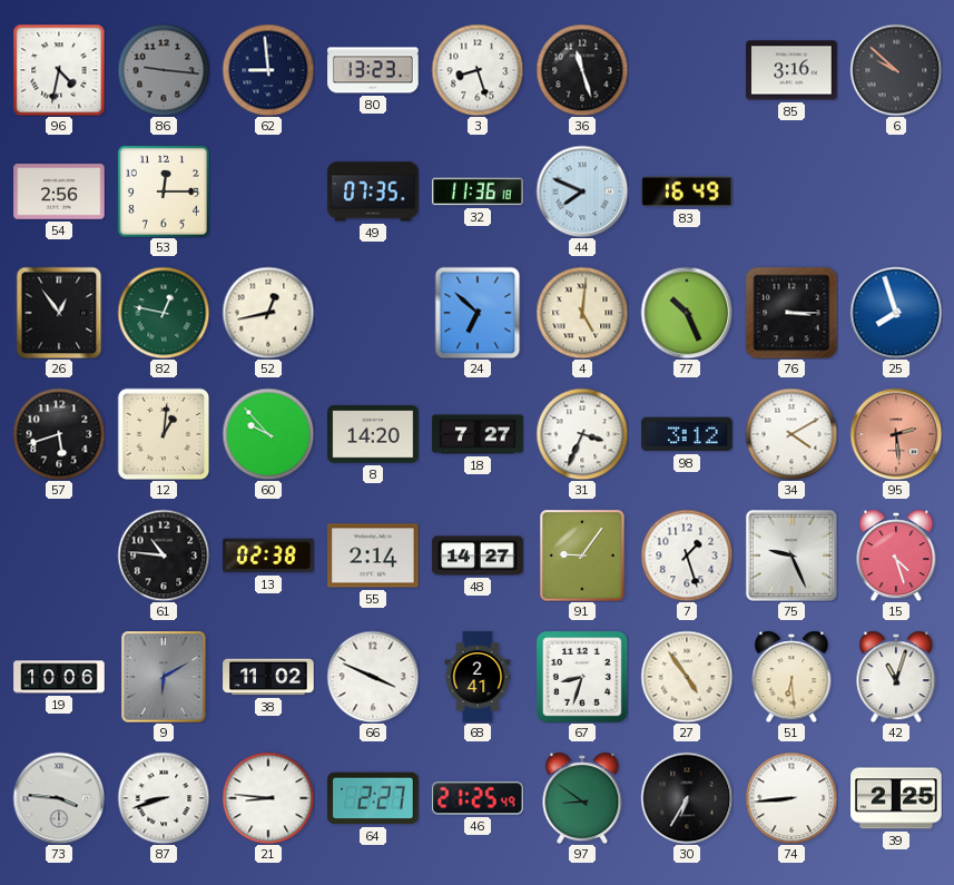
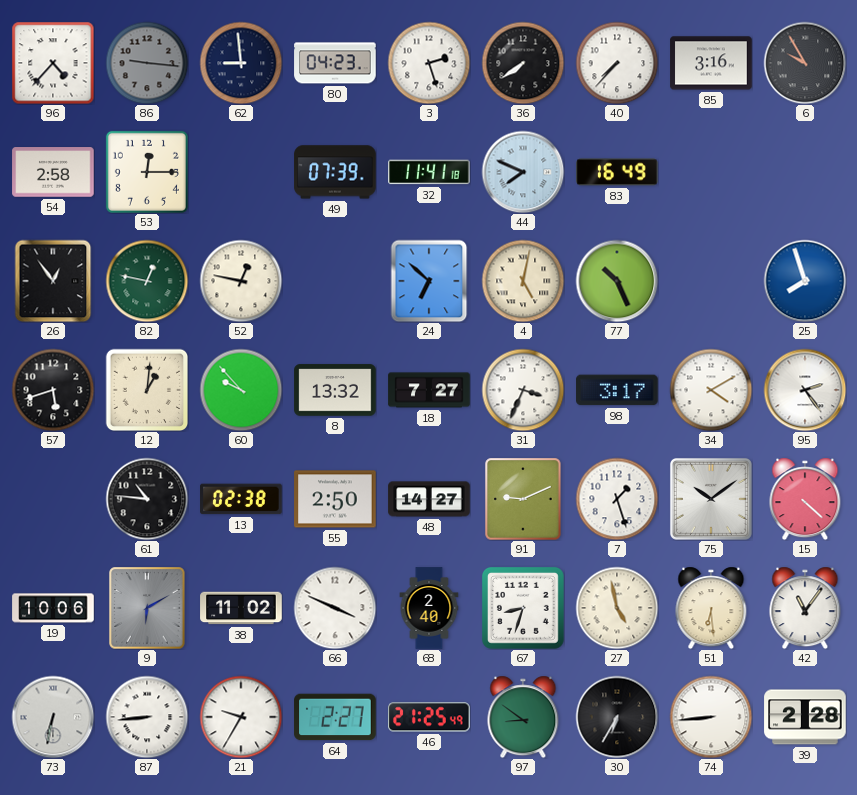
96: 4:32 -> 4:37 (53, 63)
80: 13:23 -> 04:23 (335, 63)
3: 8:27 -> 2:27 (429, 63)
36: 11:27 -> 7:39 (523, 63)
40: none -> 7:37 (617, 63)
6: 9:52 -> 9:55 (805, 63)
54: 2:56 -> 2:58 (53, 172)
49: 07:35 -> 07:39 (335, 172)
32: 11:36 -> 11:41 (429, 172)
52: 12:43 -> 12:47 (241, 281)
4: 5:01 -> 5:02 (523, 281)
76: 3:15 -> none (791, 313)
8: 14:20 -> 13:32 (335, 390)
98: 3:12 -> 3:17 (617, 390)
95: 2:29 -> 2:24 (805, 390)
95 dial: salmon -> white (805, 390)
55: 2:14 -> 2:50 (335, 499)
91: 9:06 -> 9:11 (523, 499)
75: 9:26 -> 10:09 (711, 499)
15: 4:27 -> 4:22 (805, 499)
68: 2:41 -> 2:40 (429, 608)
27: 4:54 -> 4:58 (617, 608)
42: 11:03 -> 11:06 (805, 608)
73: 3:46 -> 6:32 (53, 717)
87: 8:42 -> 8:44 (147, 717)
21: 8:46 -> 9:35 (241, 717)
39: 2:25 -> 2:28 (805, 717)
